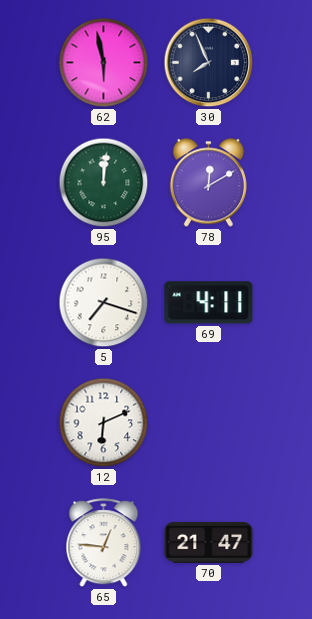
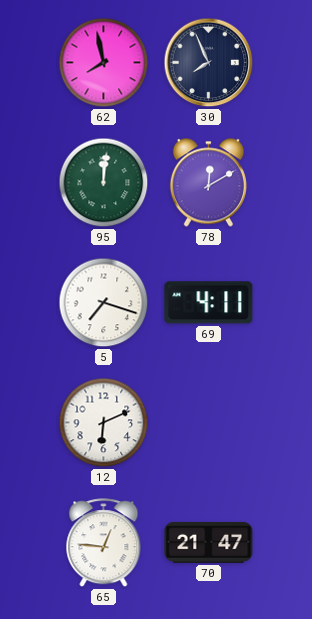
62: 5:58 -> 7:58 (104, 63)
